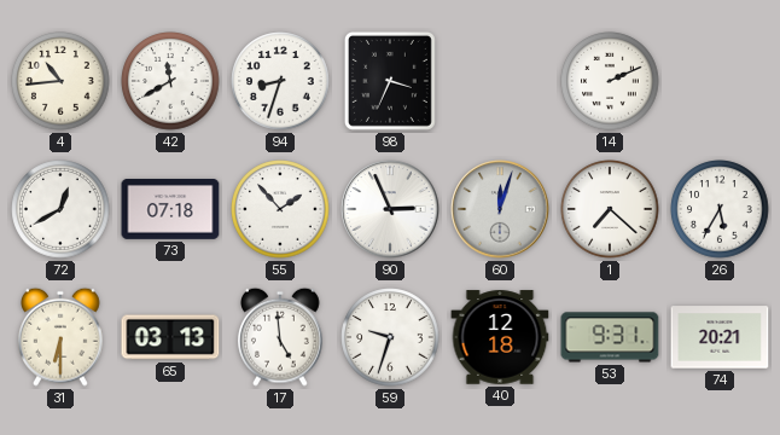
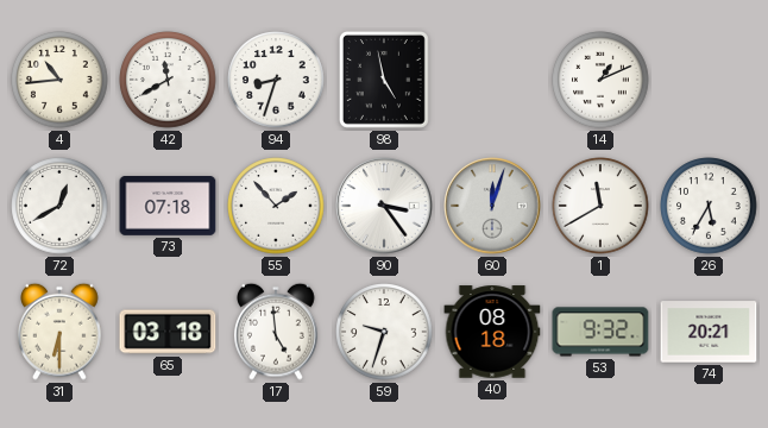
98: 3:34 -> 4:58 (384, 80)
14: 2:11 -> 1:11 (600, 80)
90: 2:56 -> 3:24 (384, 206)
1: 7:22 -> 11:40 (600, 206)
65: 03:13 -> 03:18 (168, 332)
40: 12:18 -> 08:18 (492, 332)
53: 9:31 -> 9:32 (600, 332)
